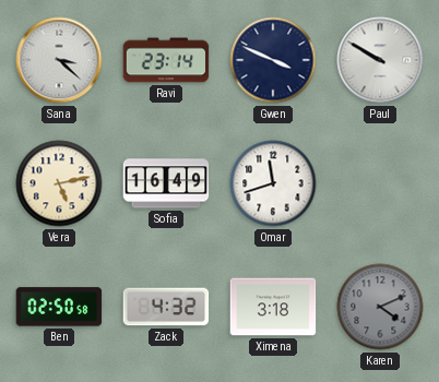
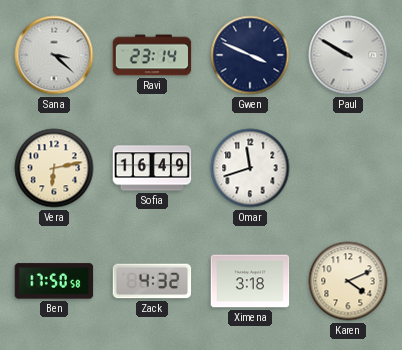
Vera: 5:13 -> 6:13 (54, 168)
Ben: 02:50 -> 17:50 (54, 281)
Karen dial: grey -> cream (348, 281)
